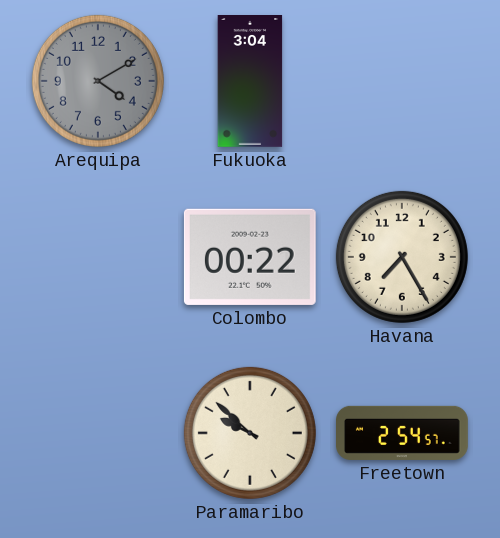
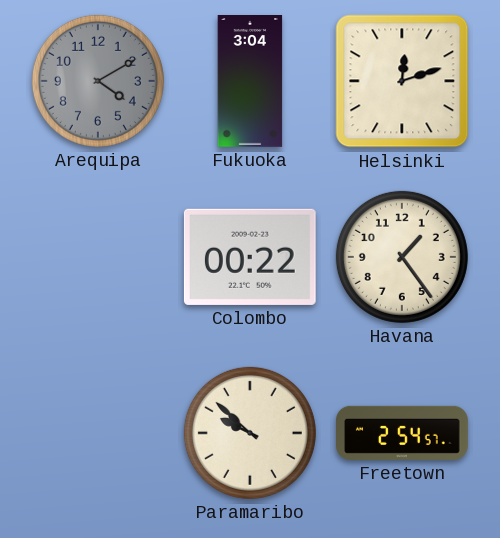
Helsinki: none -> 12:12 (402, 81)
Havana: 7:25 -> 1:24 (402, 257)
